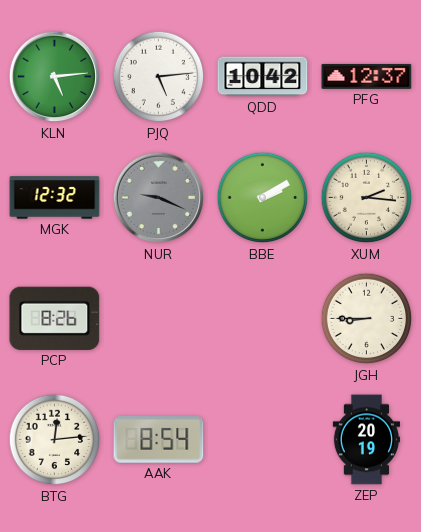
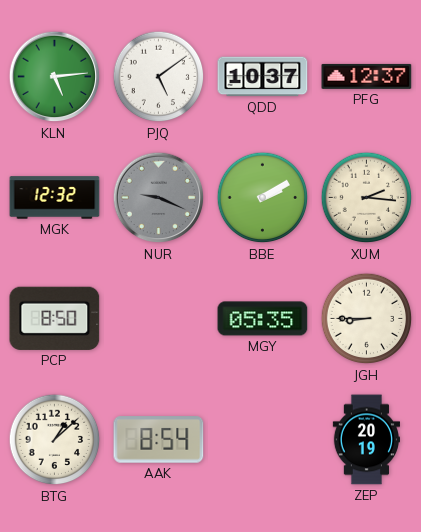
PJQ: 5:14 -> 5:09 (159, 77)
QDD: 10:42 -> 10:37 (263, 77)
PCP: 8:26 -> 8:50 (55, 318)
MGY: none -> 05:35 (263, 319)
BTG: 12:14 -> 1:08 (55, 440)
